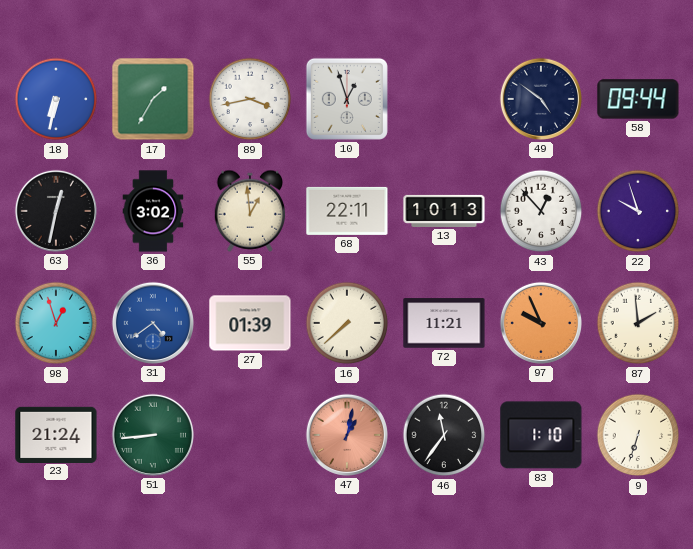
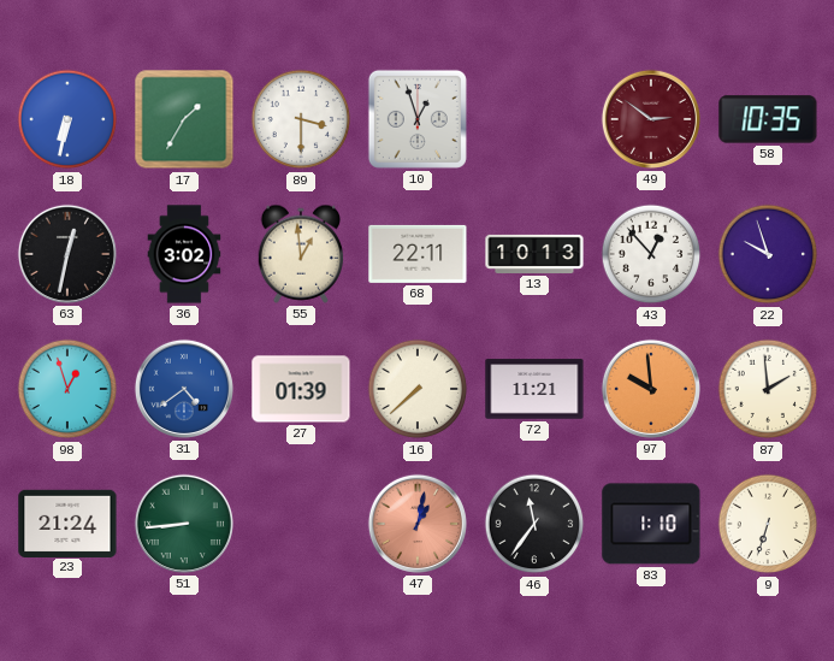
89: 3:43 -> 3:30 (301, 119)
49: 4:51 -> 2:51 (651, 119)
49 dial: navy -> burgundy (651, 119)
58: 09:44 -> 10:35 (768, 119)
97: 9:56 -> 9:59 (651, 389)
